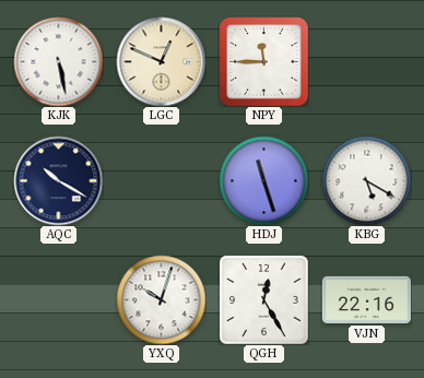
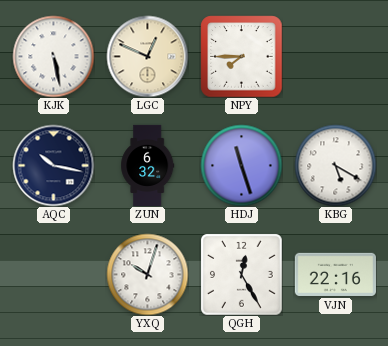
NPY: 11:45 -> 7:45 (241, 56)
AQC: 10:20 -> 10:17 (53, 165)
ZUN: none -> 6:32 (148, 165)
